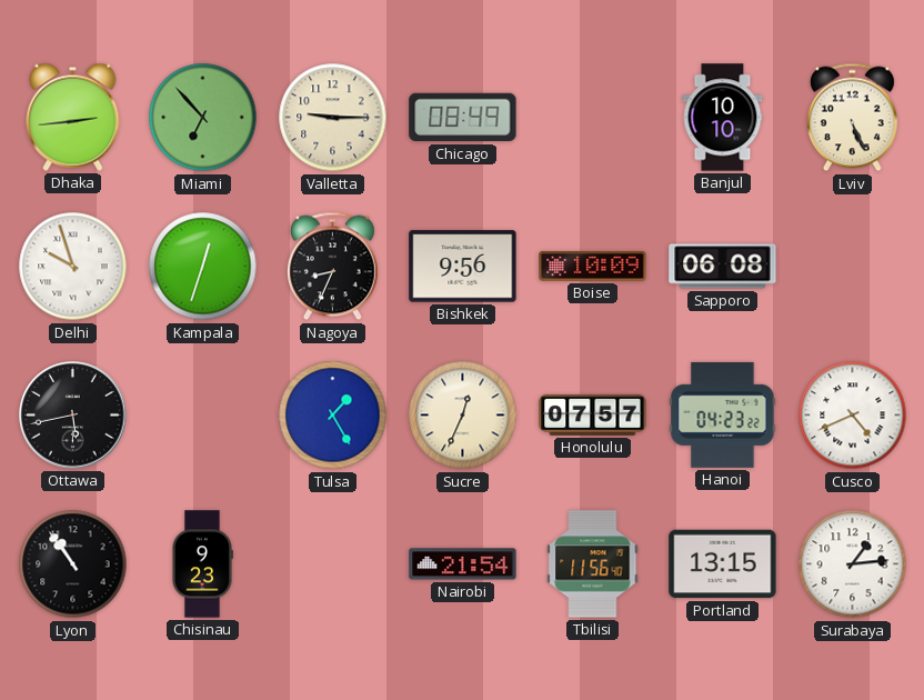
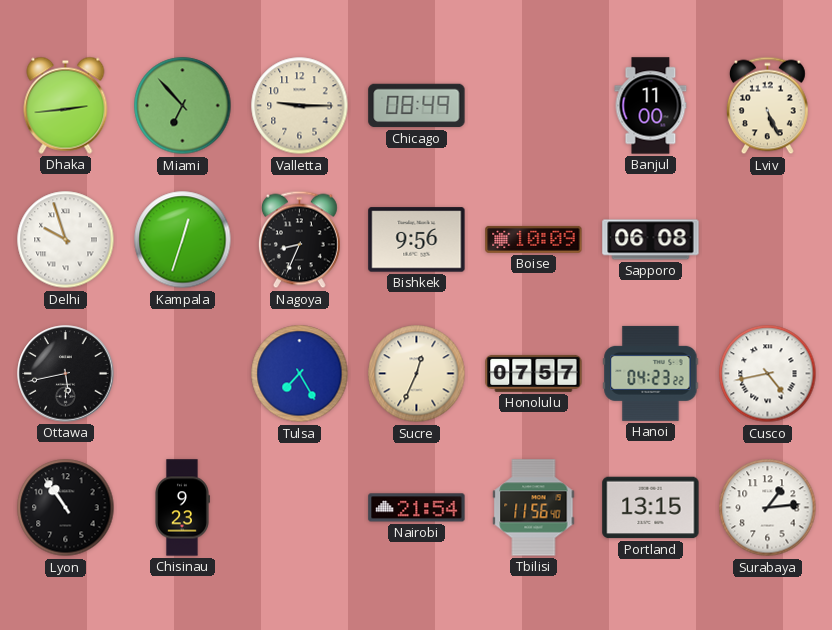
Banjul: 10:10 -> 11:00 (651, 106)
Tulsa: 1:25 -> 7:25 (300, 374)
Cusco: 4:41 -> 4:43 (768, 374)
